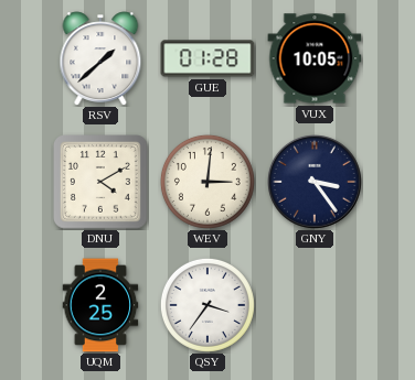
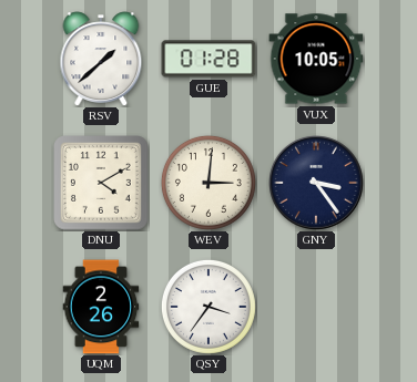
UQM: 2:25 -> 2:26 (101, 307)
